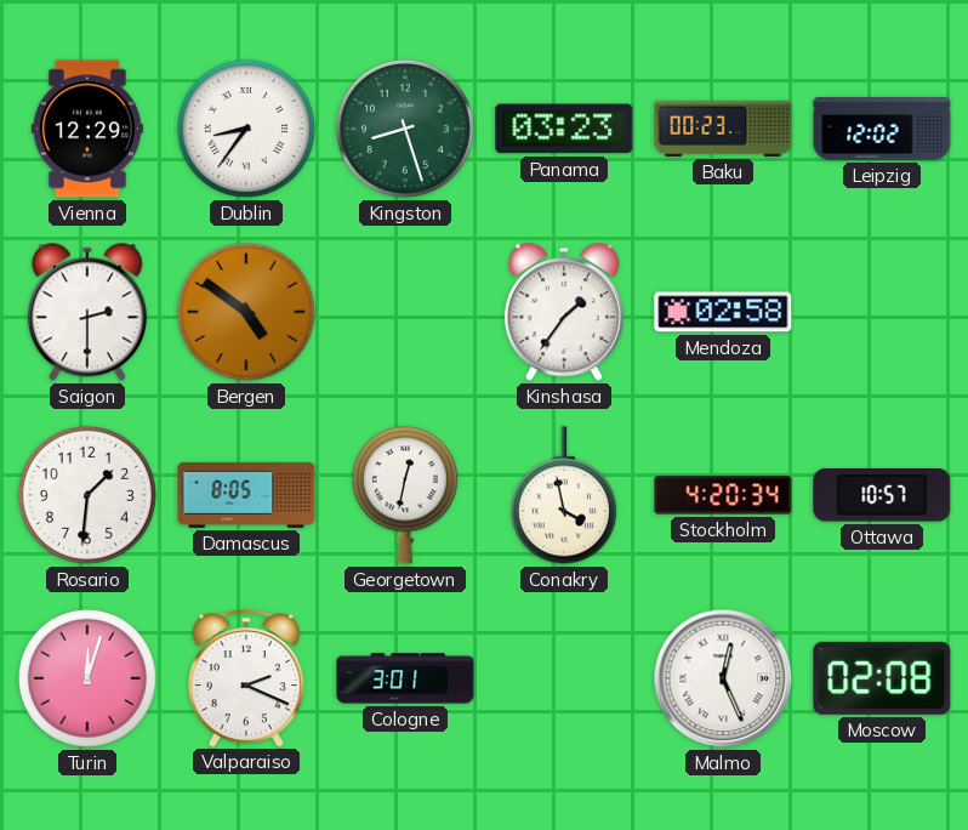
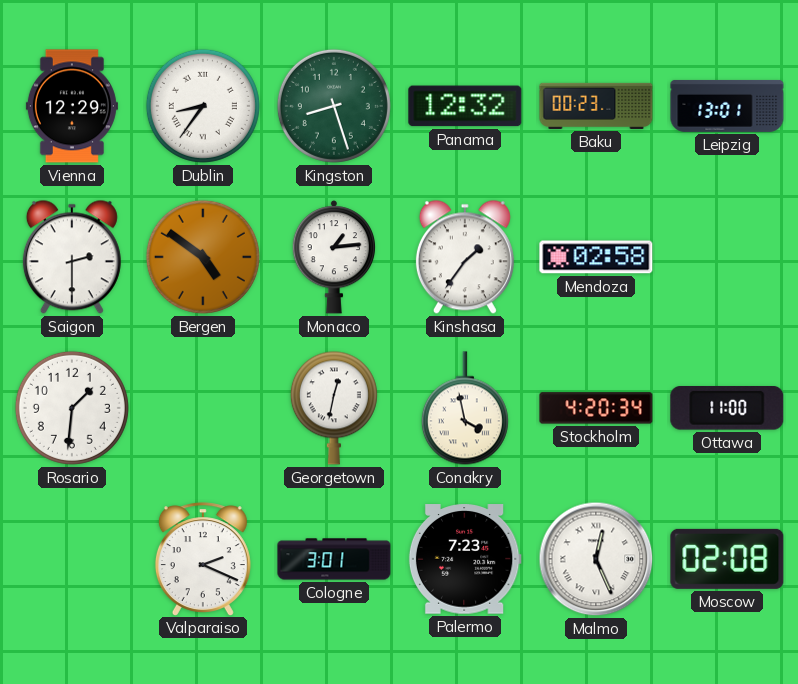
Panama: 03:23 -> 12:32 (465, 106)
Leipzig: 12:02 -> 13:01 (727, 106)
Monaco: none -> 1:14 (333, 257)
Damascus: 8:05 -> none (246, 495)
Ottawa: 10:57 -> 11:00 (727, 408)
Turin: 12:03 -> none (87, 678)
Palermo: none -> 7:23 (465, 559)
